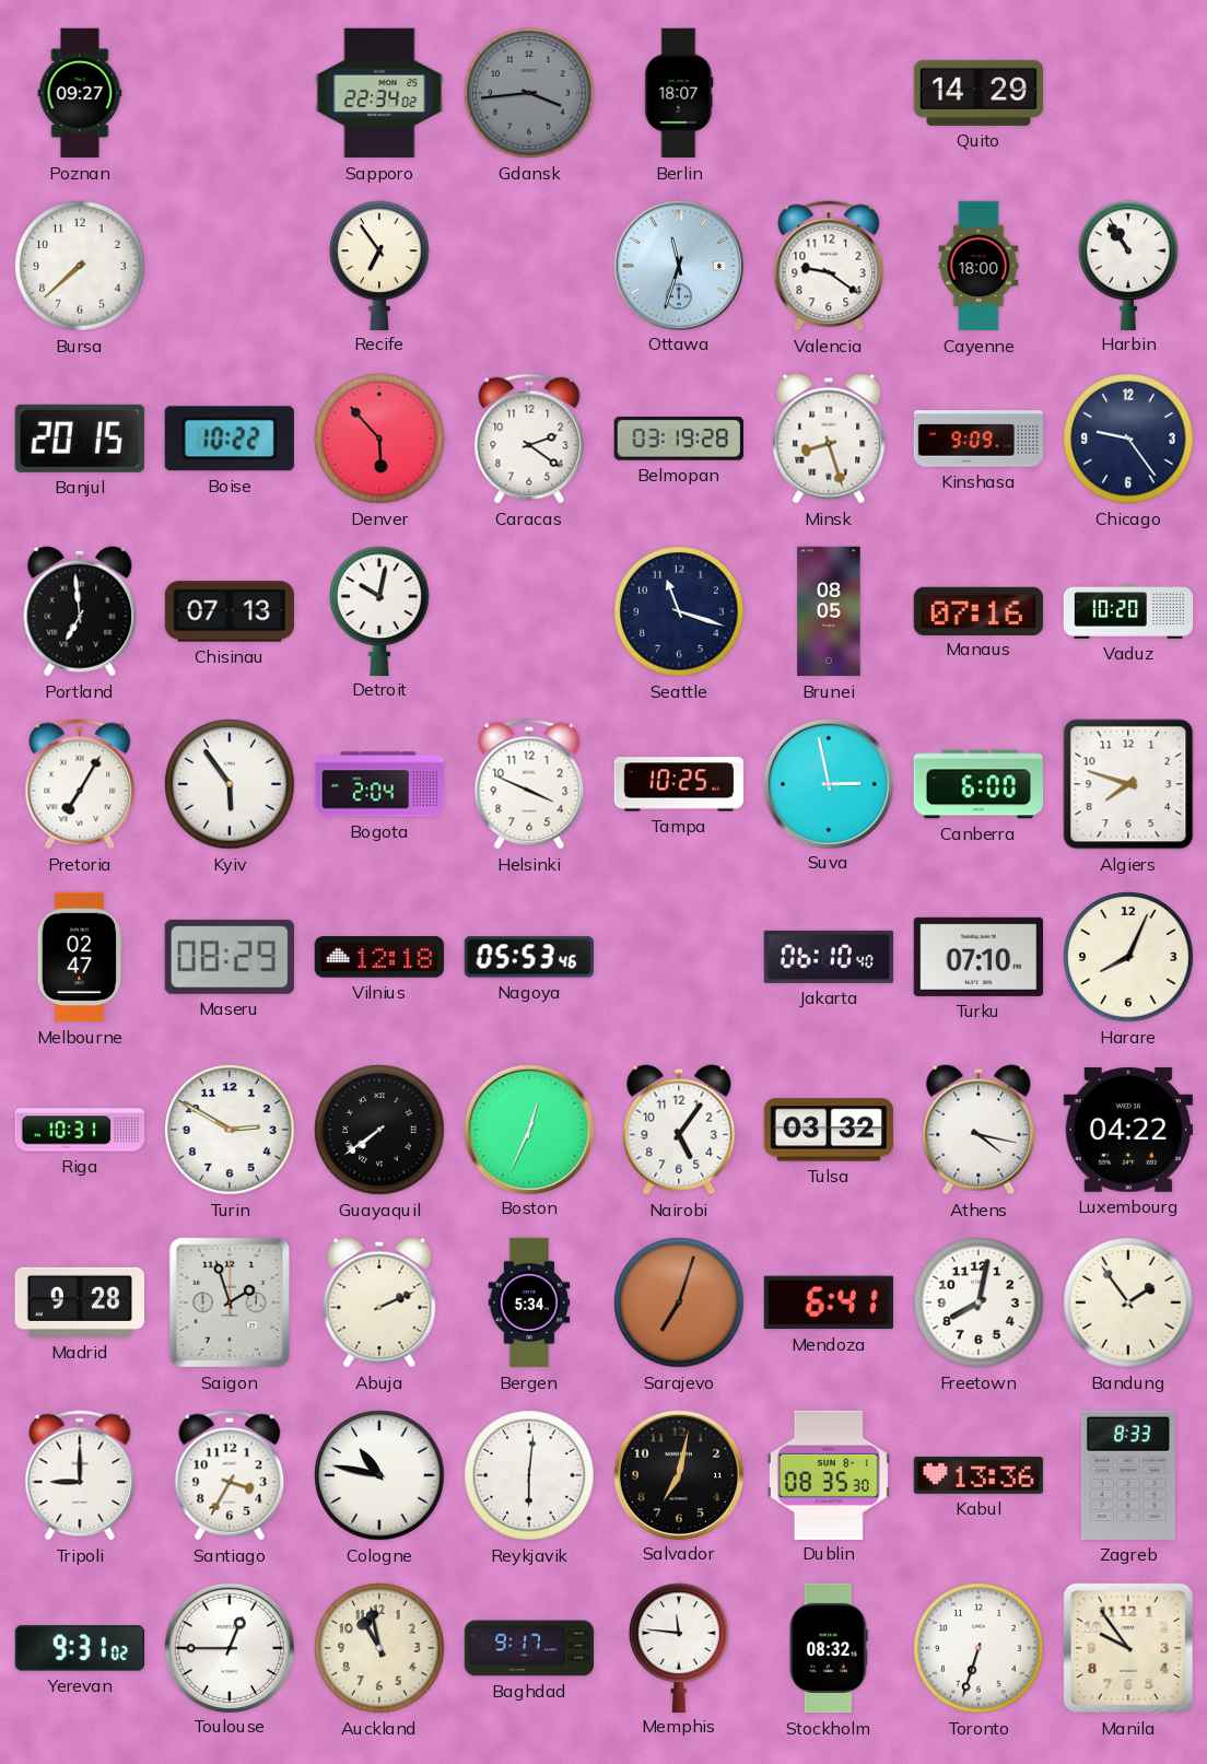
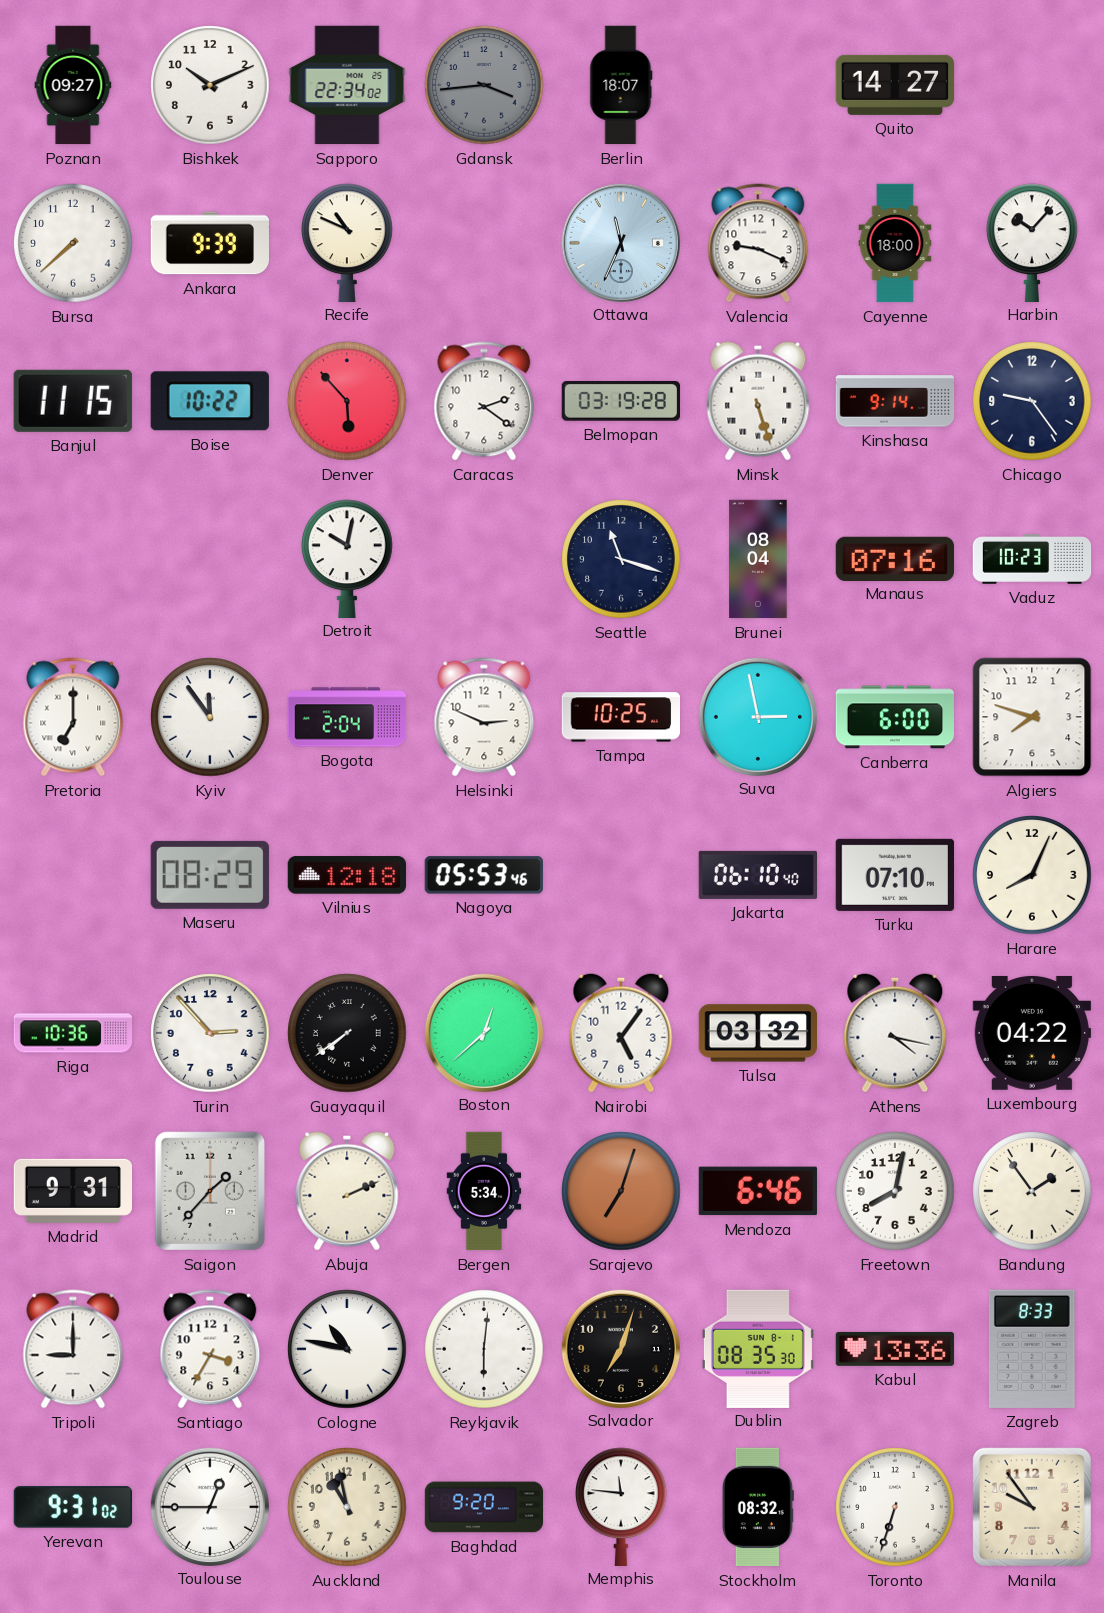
Bishkek: none -> 10:11 (210, 85)
Quito: 14:29 -> 14:27 (895, 85)
Ankara: none -> 9:39 (209, 243)
Recife: 6:54 -> 10:49 (348, 242)
Ottawa: 11:33 -> 11:34 (620, 242)
Valencia: 9:21 -> 9:19 (758, 243)
Harbin: 10:54 -> 10:07 (1033, 242)
Banjul: 20:15 -> 11:15 (73, 401)
Minsk: 8:27 -> 5:27 (758, 401)
Kinshasa: 9:09 -> 9:14 (895, 401)
Portland: 6:59 -> none (80, 611)
Chisinau: 07:13 -> none (230, 611)
Brunei: 08:05 -> 08:04 (758, 559)
Vaduz: 10:20 -> 10:23 (1032, 560)
Pretoria: 7:05 -> 7:00 (73, 717)
Kyiv: 5:54 -> 11:54 (210, 717)
Helsinki: 3:49 -> 2:49 (484, 717)
Melbourne: 02:47 -> none (80, 957)
Riga: 10:31 -> 10:36 (73, 1033)
Turin: 2:50 -> 2:53 (210, 1033)
Boston: 12:34 -> 12:38 (483, 1032)
Madrid: 9:28 -> 9:31 (72, 1191)
Saigon: 1:57 -> 1:37 (209, 1191)
Mendoza: 6:41 -> 6:46 (758, 1191)
Salvador: 7:02 -> 7:03 (620, 1348)
Baghdad: 9:17 -> 9:20 (484, 1507)
